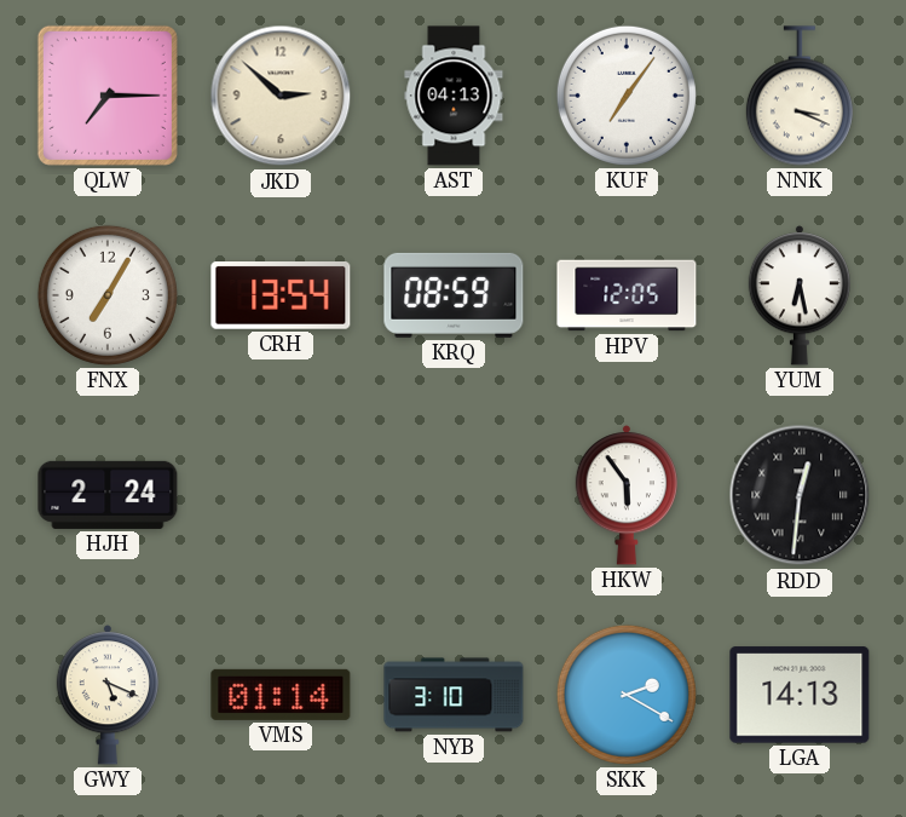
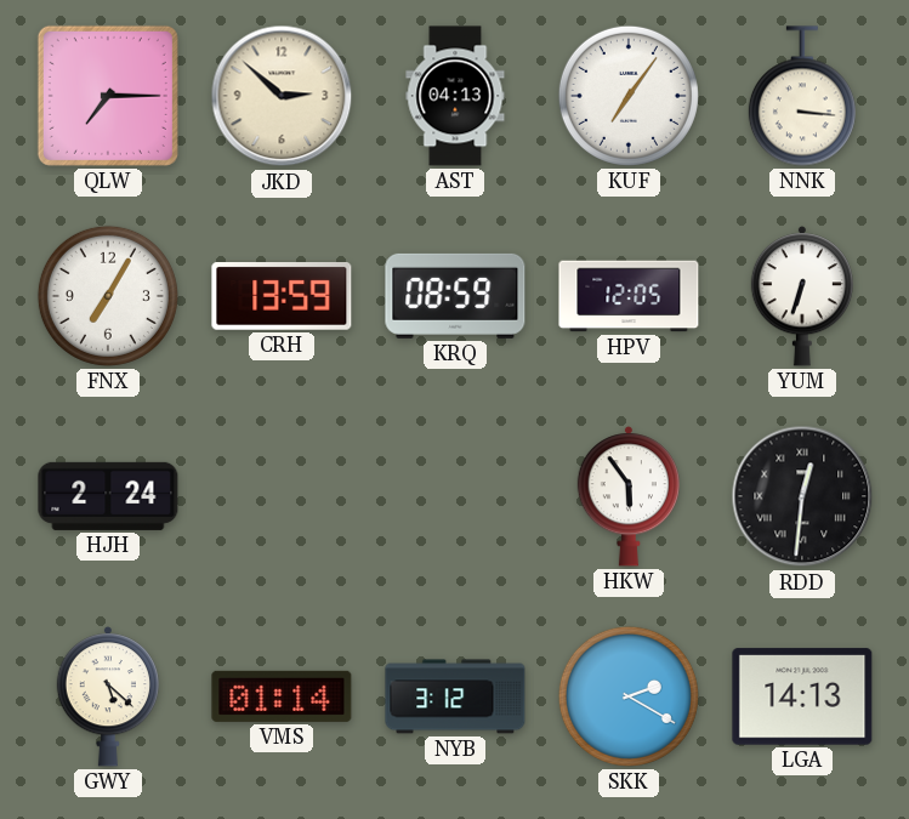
NNK: 3:19 -> 3:16 (802, 96)
CRH: 13:54 -> 13:59 (282, 296)
YUM: 6:28 -> 6:33 (801, 296)
GWY: 5:19 -> 5:22 (107, 696)
NYB: 3:10 -> 3:12 (455, 696)
